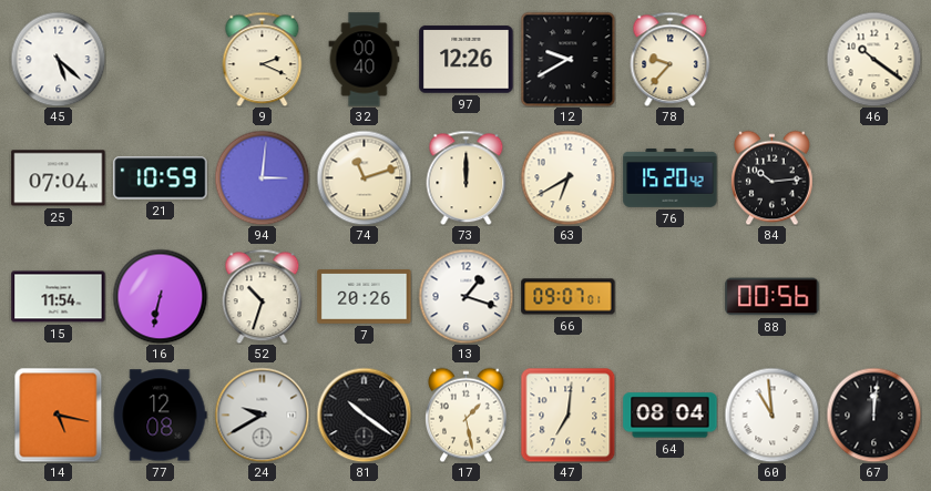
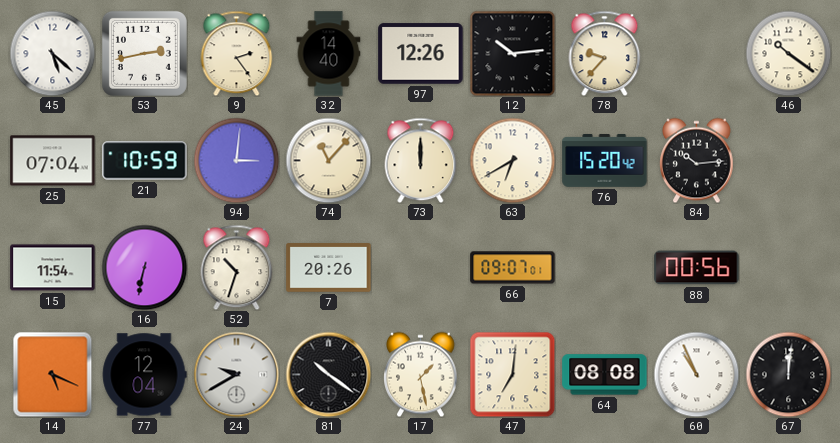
53: none -> 2:43 (144, 53)
9: 2:19 -> 2:24 (237, 53)
32: 00:40 -> 14:40 (329, 54)
12: 9:40 -> 10:14 (512, 53)
74: 11:12 -> 11:07 (328, 160)
13: 1:18 -> none (465, 296)
14: 5:17 -> 5:19 (53, 374)
77: 12:08 -> 12:04 (144, 375)
64: 08:04 -> 08:08 (605, 375)
60: 10:59 -> 10:56 (696, 374)
